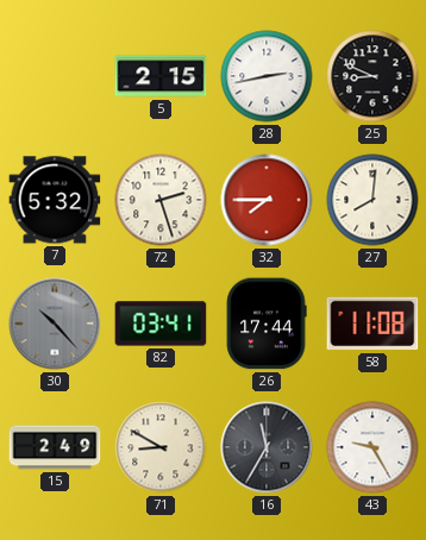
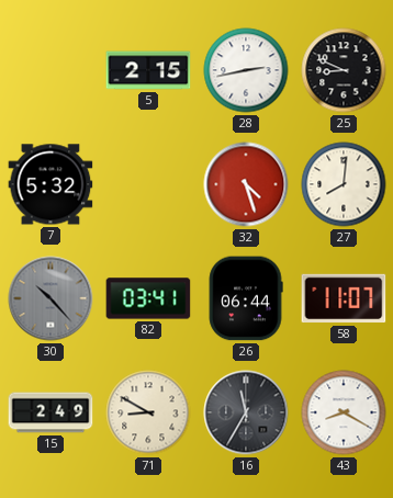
72: 2:27 -> none (161, 200)
32: 7:45 -> 4:27 (246, 184)
26: 17:44 -> 06:44 (246, 298)
58: 11:08 -> 11:07 (344, 298)
43: 9:25 -> 8:20 (344, 412)
